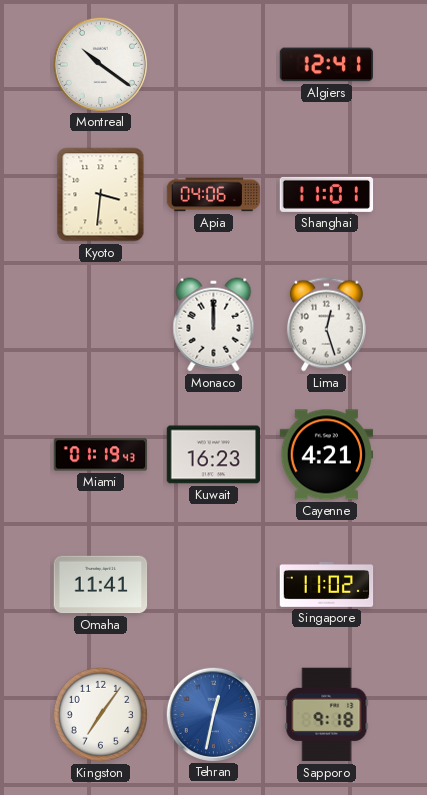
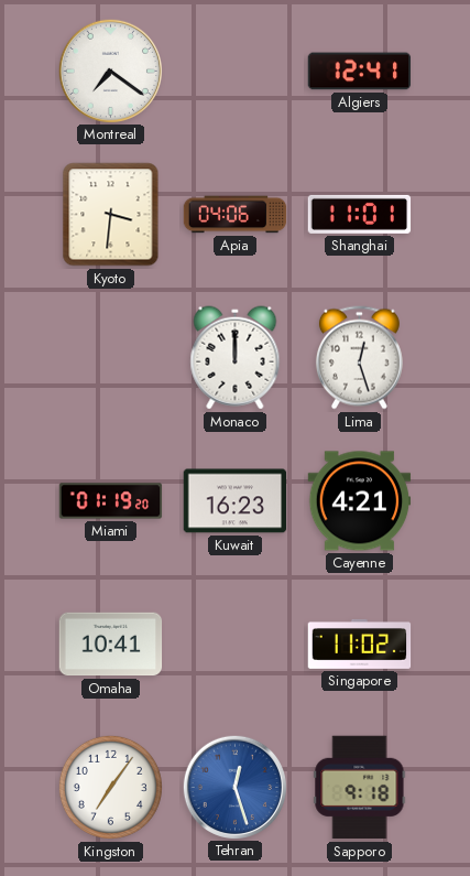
Montreal: 10:21 -> 7:21 (110, 71)
Miami: 01:19:43 -> 01:19:20 (111, 501)
Omaha: 11:41 -> 10:41 (111, 645)
Tehran: 12:32 -> 12:27 (234, 787)
